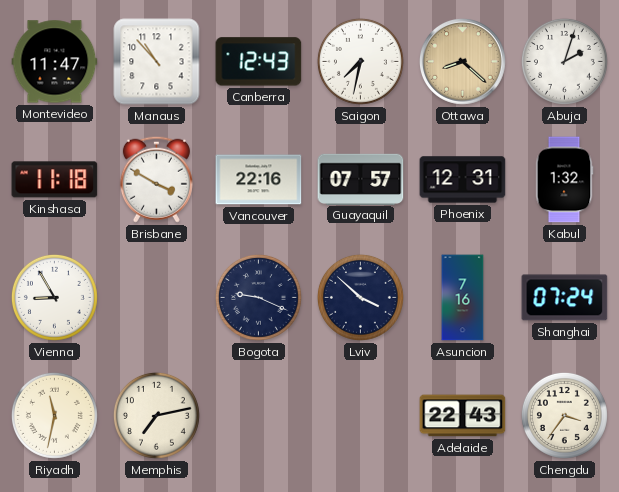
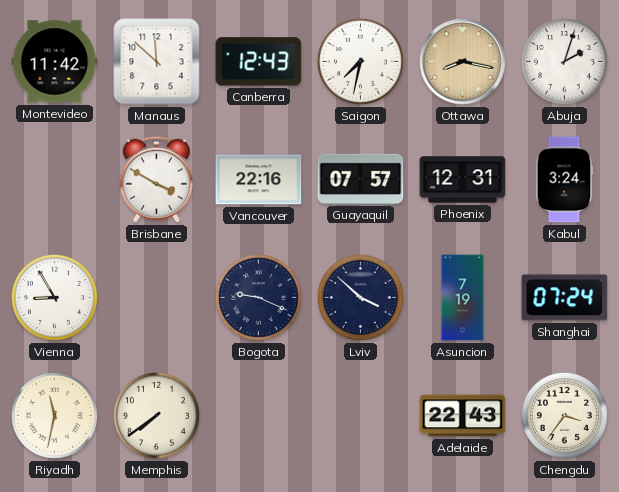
Montevideo: 11:47 -> 11:42 (55, 62)
Manaus: 10:53 -> 11:52 (157, 62)
Ottawa: 8:22 -> 8:17 (462, 61)
Kinshasa: 11:18 -> none (55, 180)
Kabul: 1:32 -> 3:24 (564, 180)
Asuncion: 7:16 -> 7:19 (463, 298)
Memphis: 7:13 -> 7:39 (156, 415)
